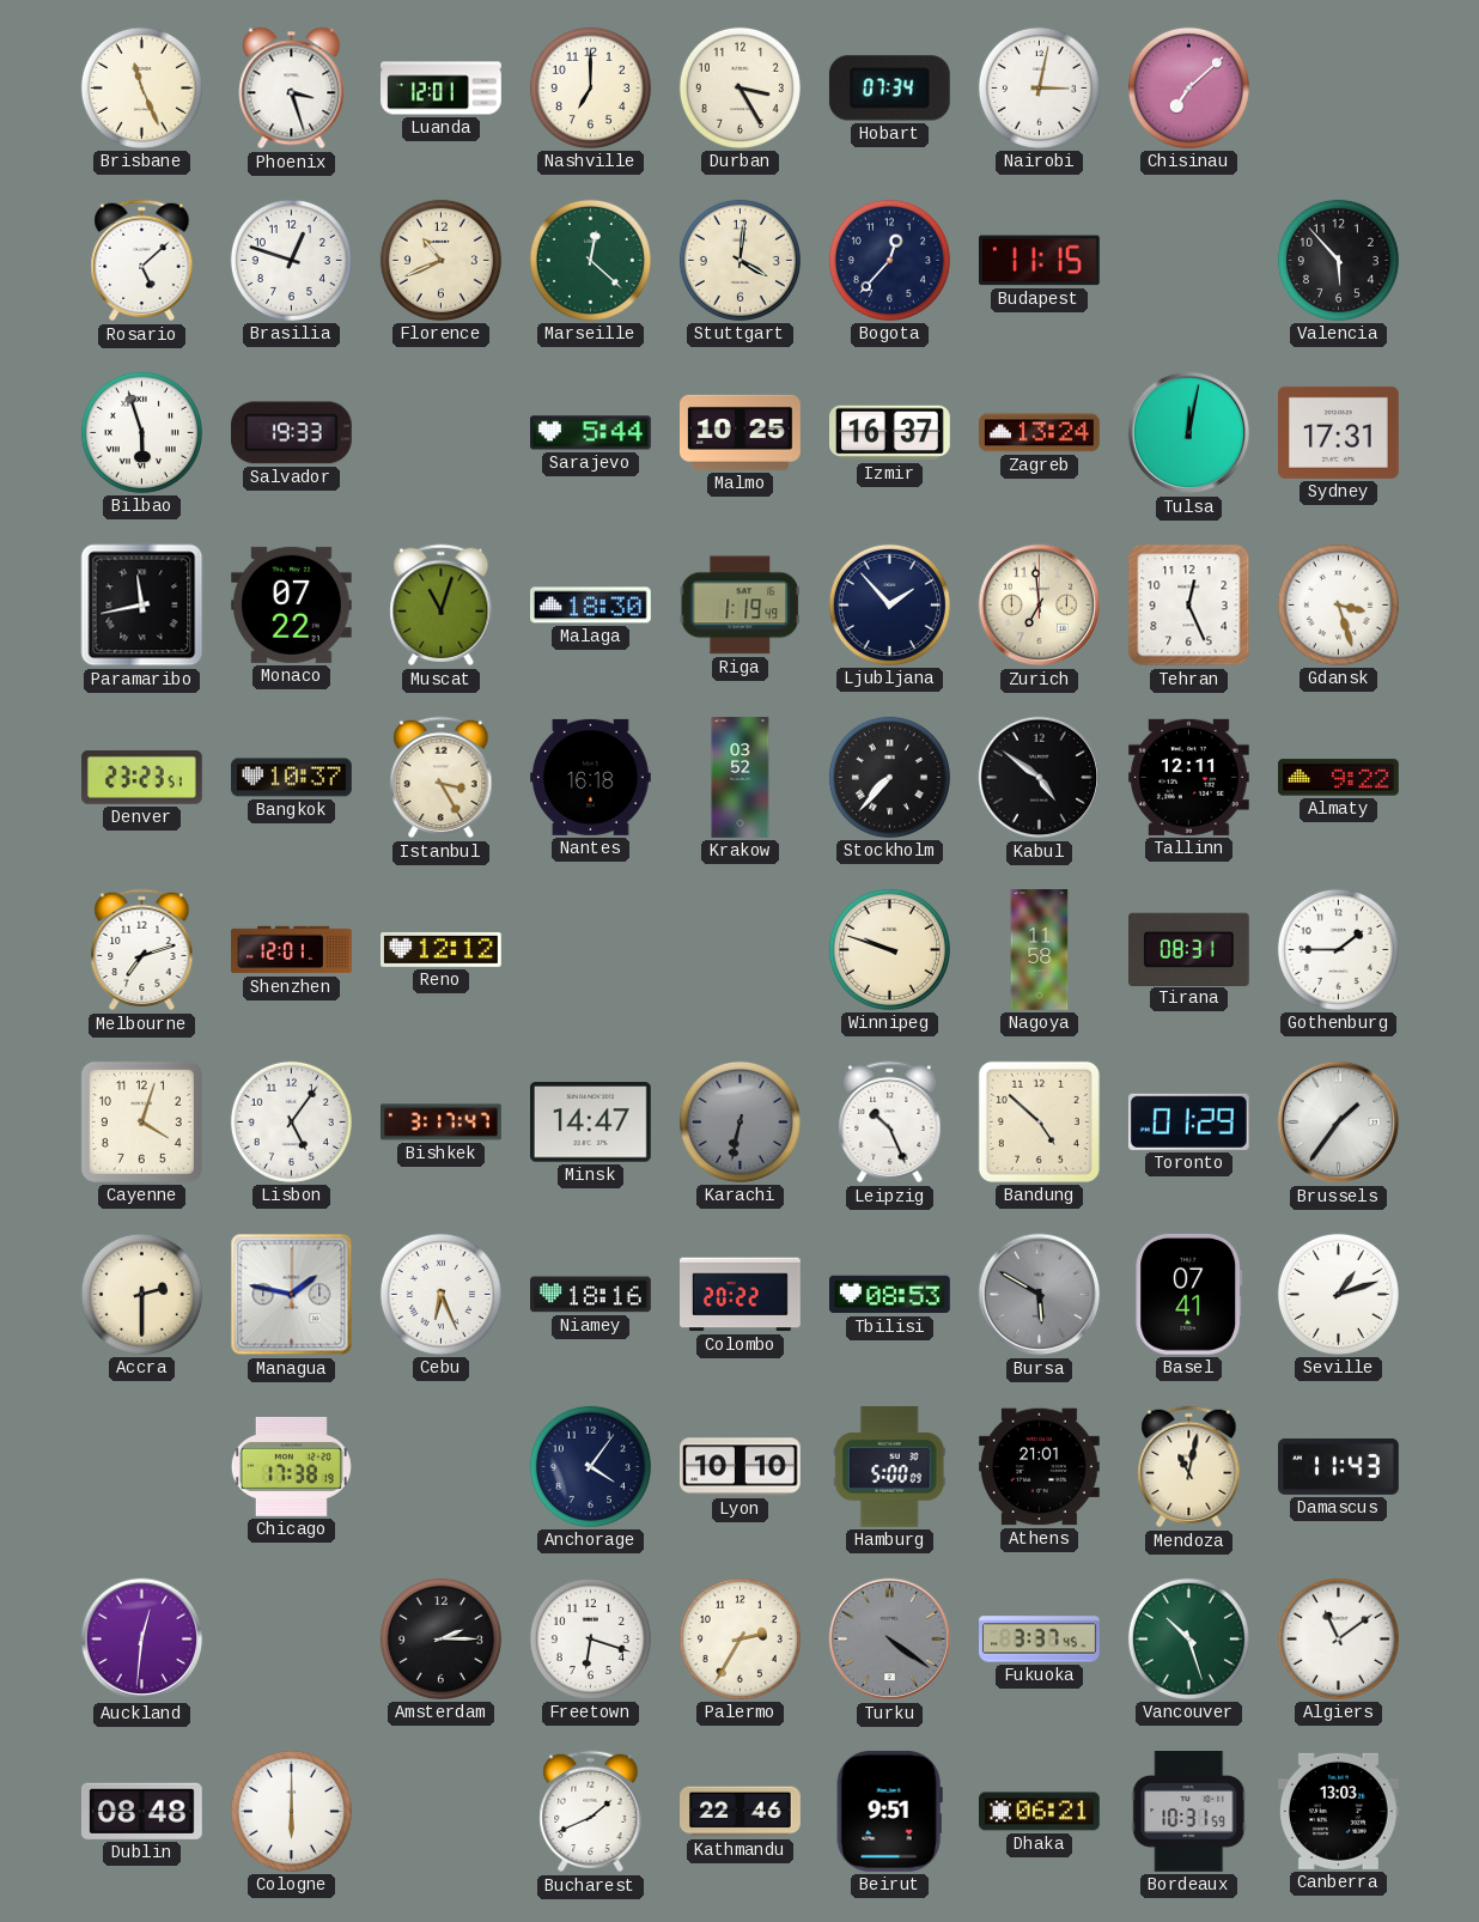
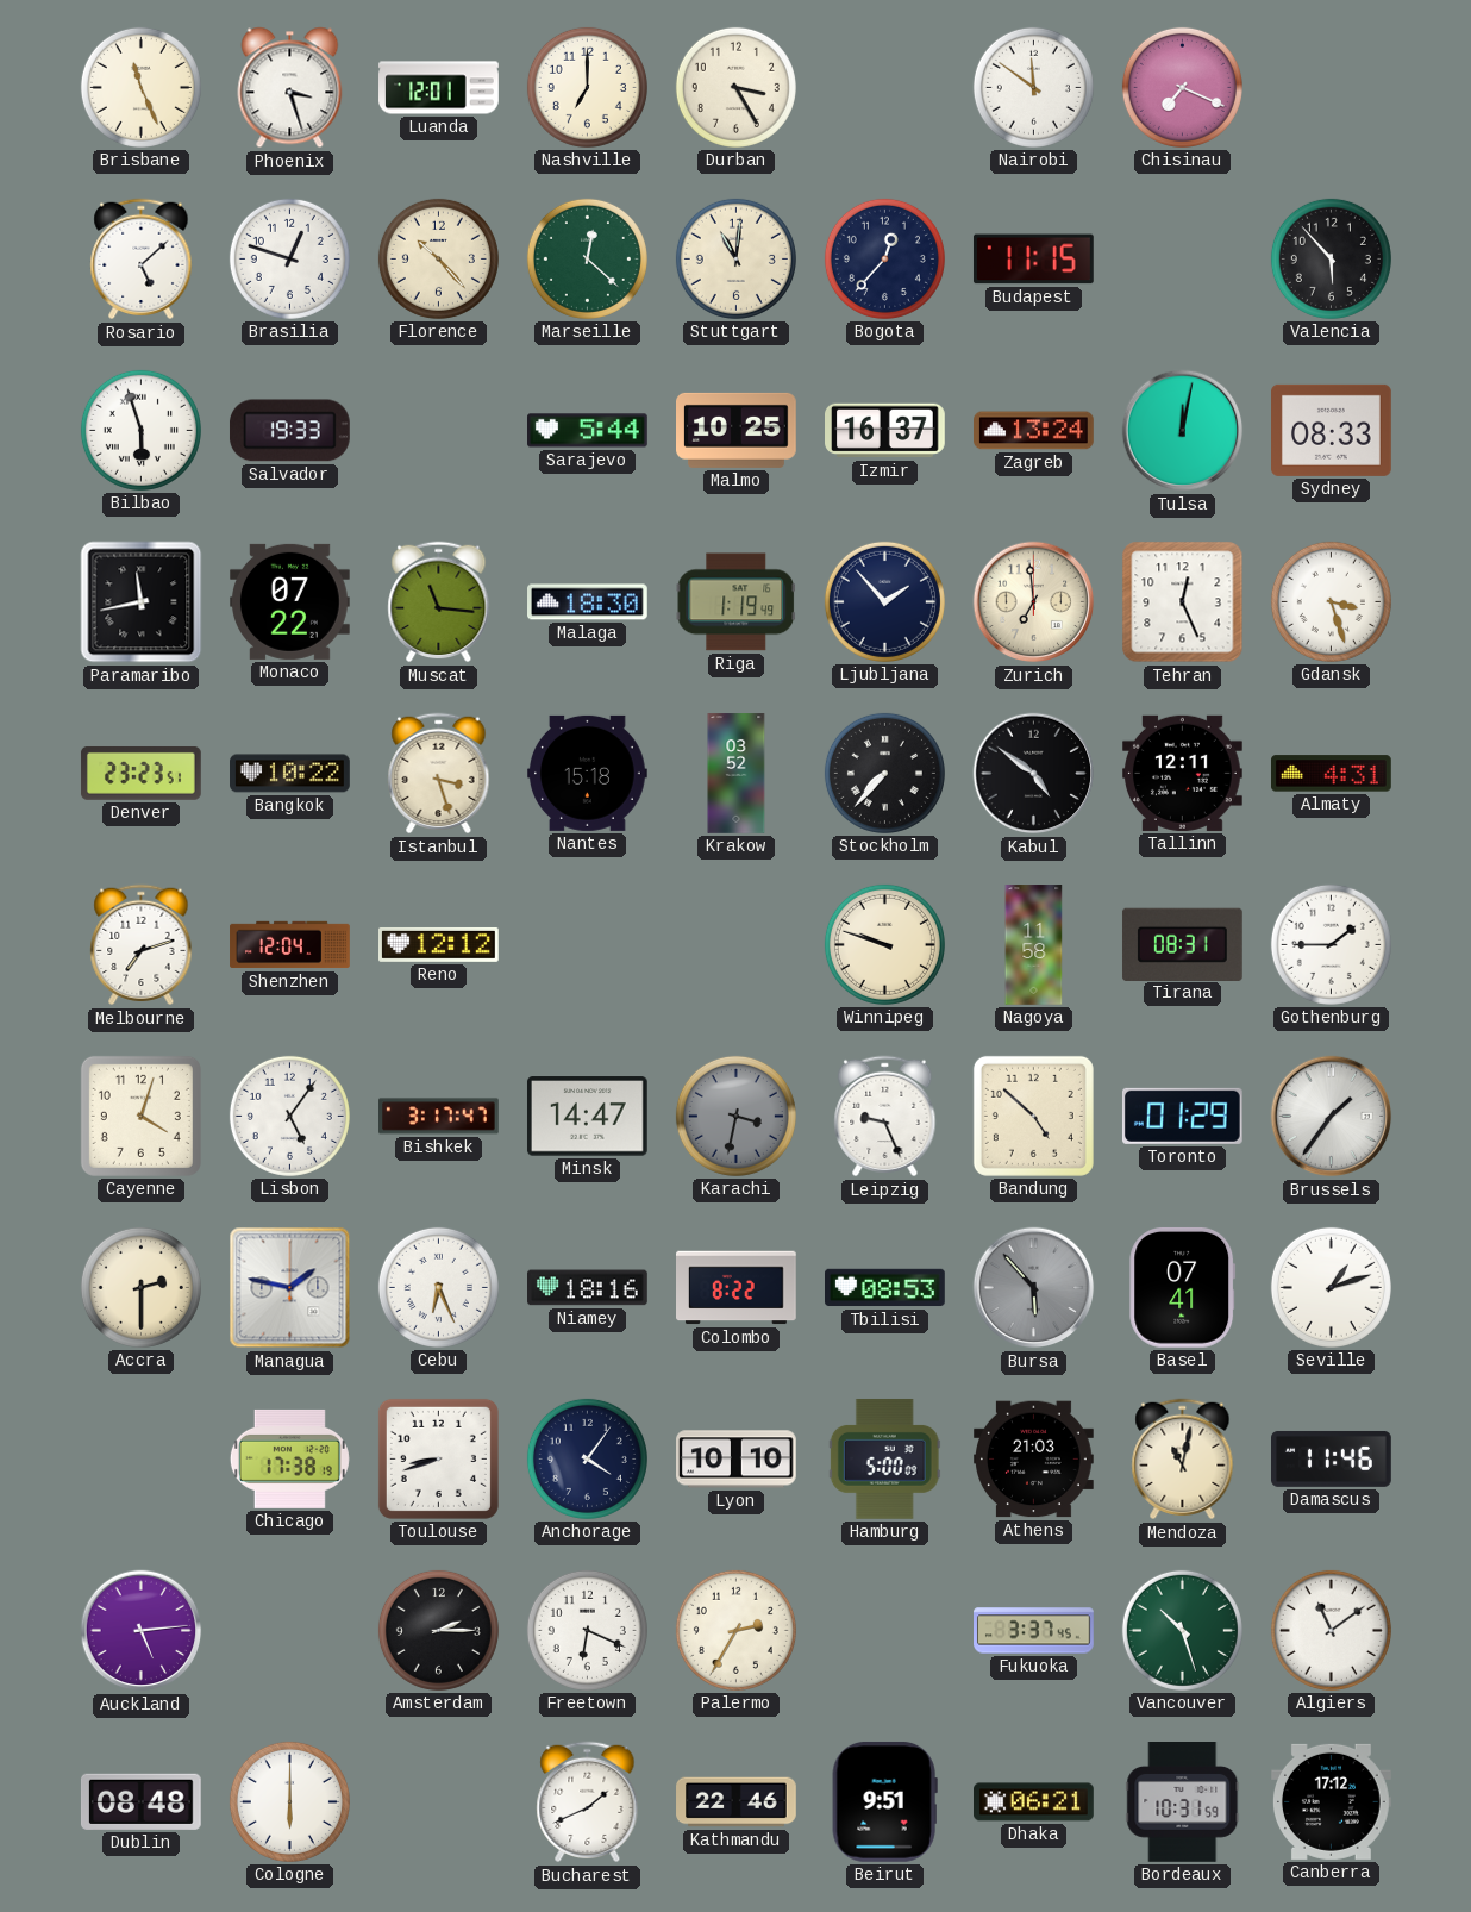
Hobart: 07:34 -> none (889, 89)
Nairobi: 3:02 -> 11:51 (1033, 87)
Chisinau: 7:08 -> 7:19 (1182, 87)
Florence: 10:41 -> 10:23 (438, 258)
Stuttgart: 4:01 -> 11:01 (736, 258)
Sydney: 17:31 -> 08:33 (1332, 430)
Muscat: 11:03 -> 11:16 (439, 602)
Bangkok: 10:37 -> 10:22 (290, 774)
Istanbul: 3:25 -> 3:27 (439, 774)
Nantes: 16:18 -> 15:18 (588, 773)
Almaty: 9:22 -> 4:31 (1332, 774)
Shenzhen: 12:01 -> 12:04 (290, 945)
Karachi: 6:32 -> 3:32 (736, 1116)
Leipzig: 10:26 -> 9:26 (885, 1117)
Colombo: 20:22 -> 8:22 (737, 1288)
Bursa: 5:50 -> 5:53 (1034, 1288)
Toulouse: none -> 8:42 (438, 1458)
Athens: 21:01 -> 21:03 (1034, 1460)
Damascus: 11:43 -> 11:46 (1332, 1458)
Auckland: 12:31 -> 5:14 (142, 1631)
Freetown: 6:18 -> 6:19 (587, 1630)
Turku: 4:21 -> none (890, 1640)
Canberra: 13:03 -> 17:12 (1332, 1801)
